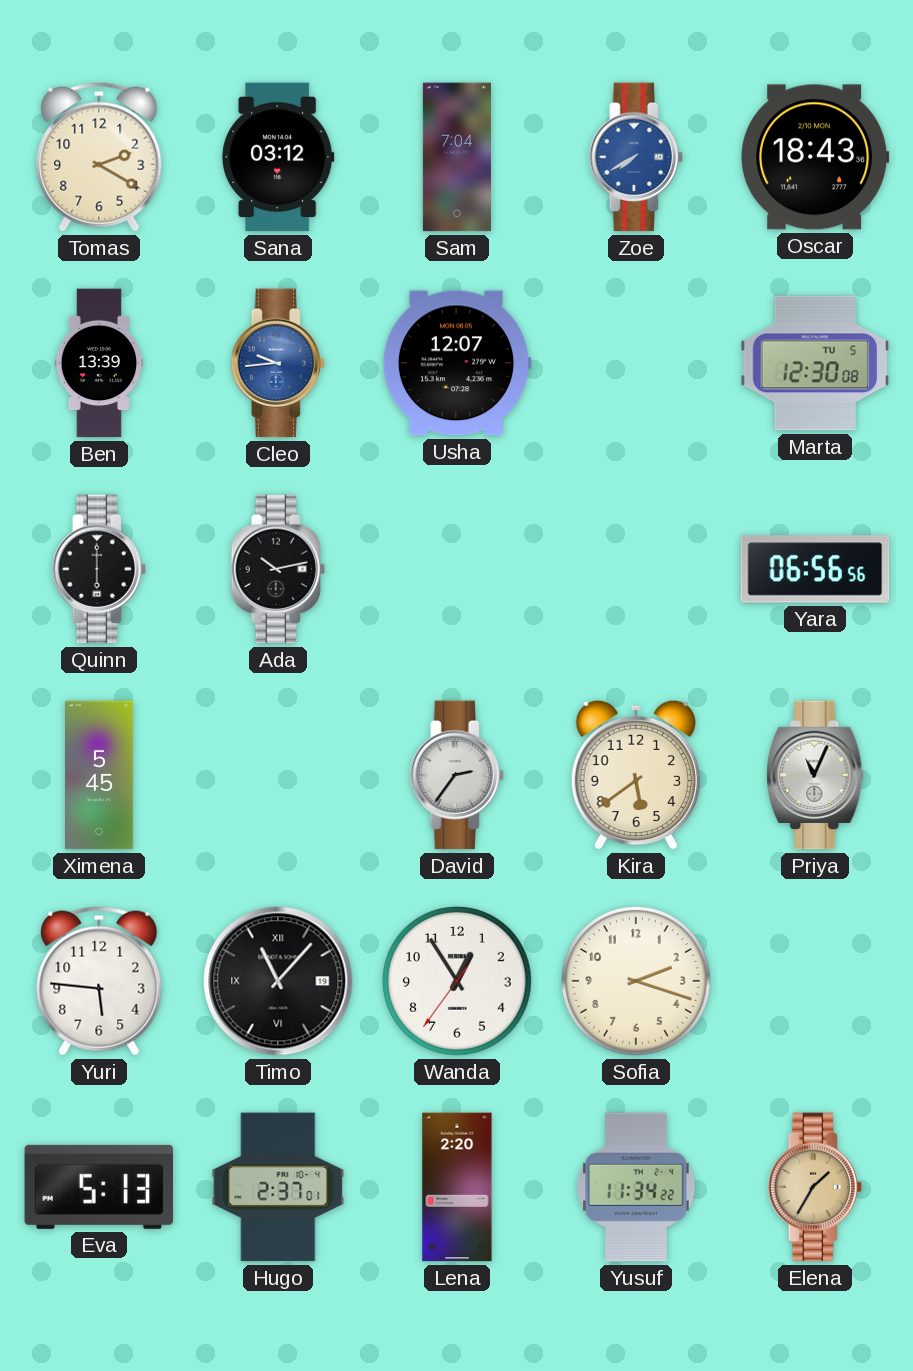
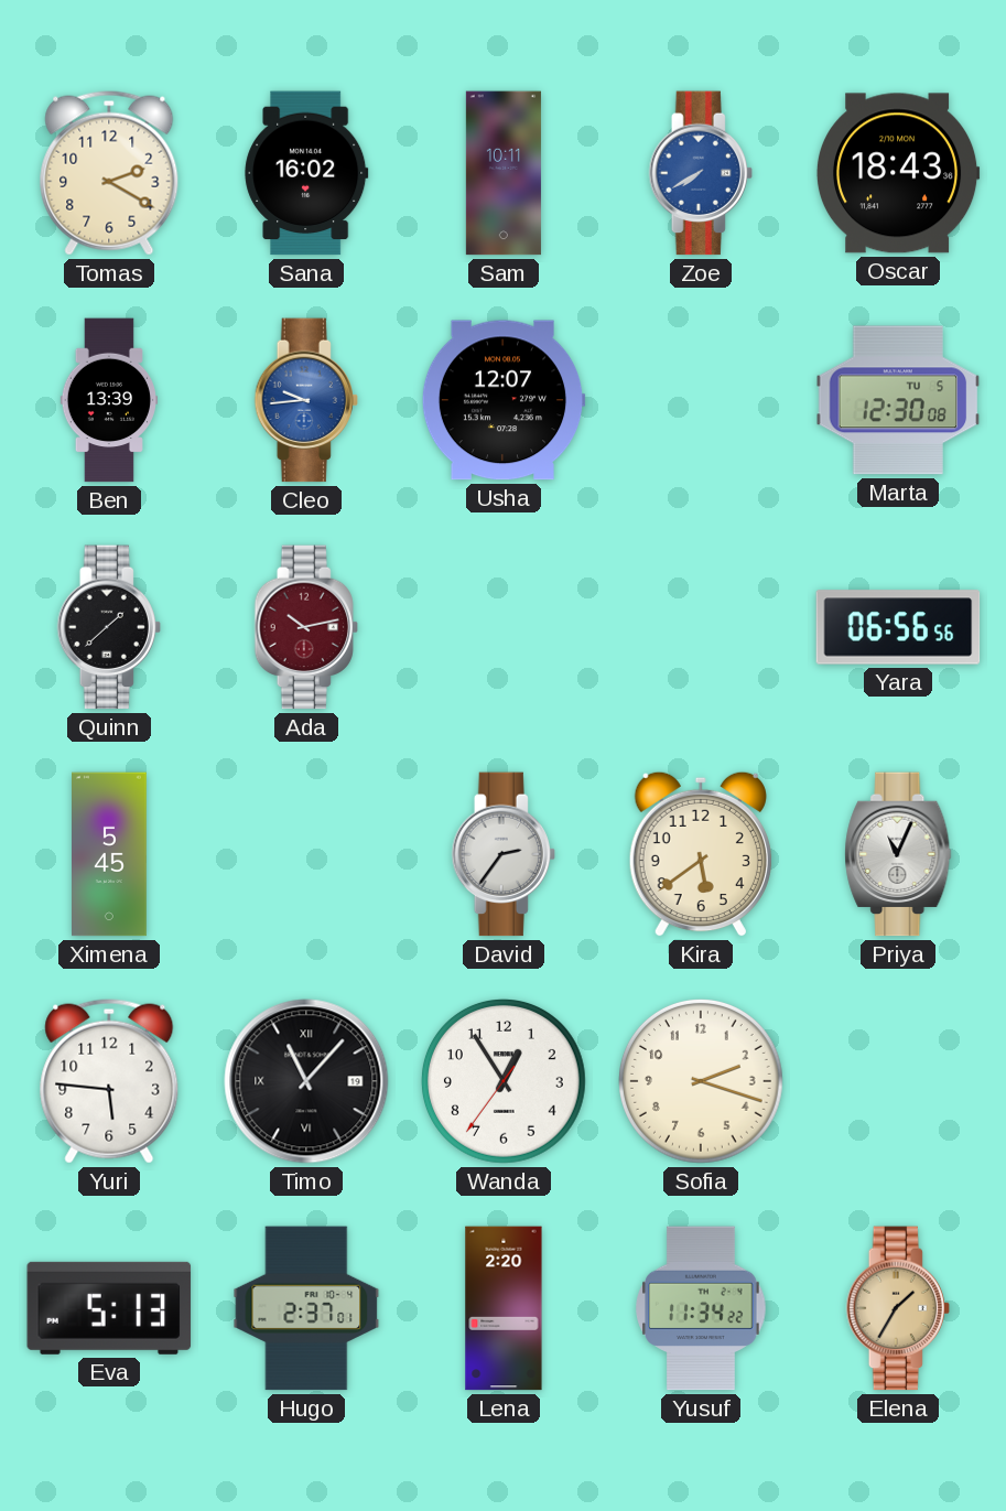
Sana: 03:12 -> 16:02 (306, 173)
Sam: 7:04 -> 10:11 (504, 173)
Quinn: 6:00 -> 1:38 (109, 627)
Ada dial: black -> burgundy (306, 627)
